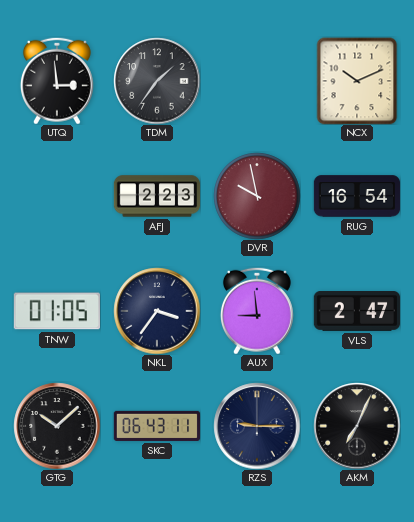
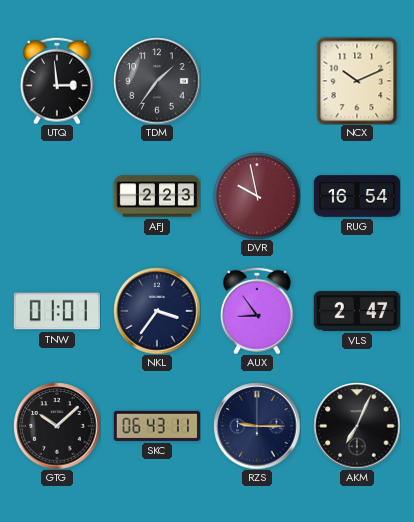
TNW: 01:05 -> 01:01 (56, 311)
AUX: 8:59 -> 8:54 (257, 311)
